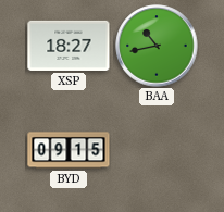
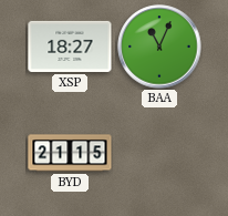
BAA: 10:43 -> 11:04 (159, 47)
BYD: 09:15 -> 21:15 (70, 153)
